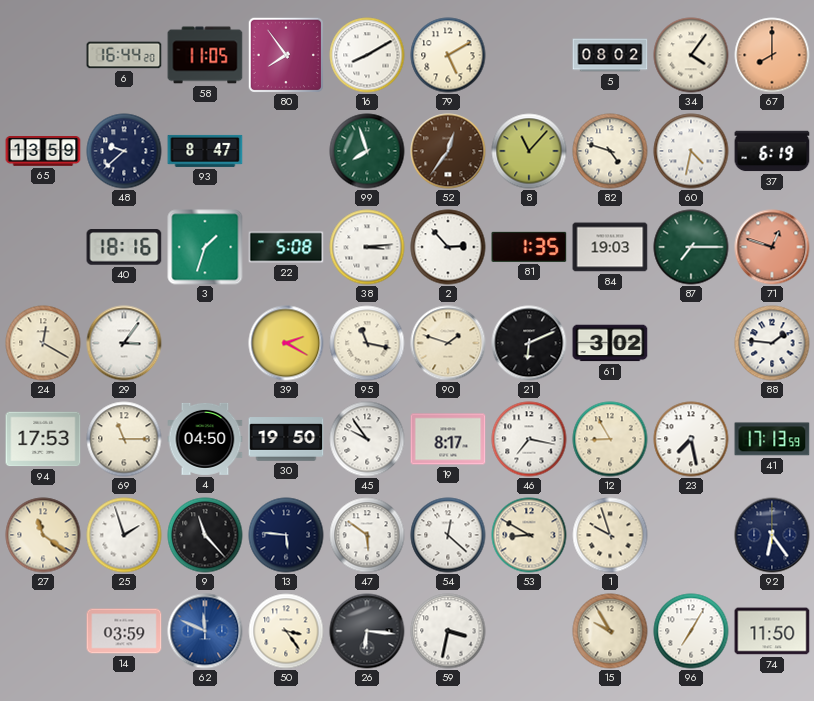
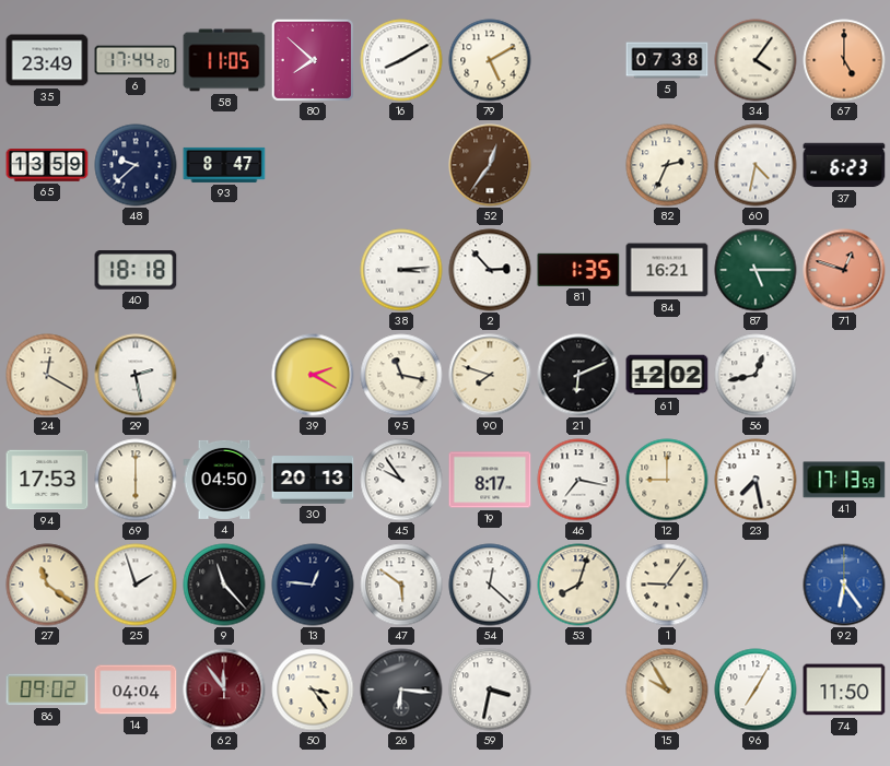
35: none -> 23:49 (47, 60)
6: 16:44 -> 17:44 (136, 60)
80: 7:54 -> 7:52 (313, 60)
5: 08:02 -> 07:38 (667, 60)
67: 8:00 -> 5:00 (844, 60)
99: 7:57 -> none (367, 151)
8: 11:07 -> none (529, 151)
82: 4:48 -> 2:34 (667, 165)
37: 6:19 -> 6:23 (844, 165)
40: 18:16 -> 18:18 (136, 270)
3: 1:33 -> none (205, 247)
22: 5:08 -> none (286, 247)
84: 19:03 -> 16:21 (667, 270)
87: 7:15 -> 5:15 (756, 270)
29: 3:06 -> 2:28 (136, 375)
90: 1:48 -> 7:48 (490, 375)
61: 3:02 -> 12:02 (667, 375)
56: none -> 12:43 (756, 375)
88: 1:46 -> none (772, 343)
69: 11:15 -> 6:00 (136, 480)
30: 19:50 -> 20:13 (313, 480)
12: 8:55 -> 9:00 (667, 480)
13: 5:46 -> 12:46 (313, 585)
53: 8:50 -> 8:03 (578, 585)
1: 9:57 -> 9:06 (667, 585)
92 dial: navy -> blue (844, 585)
86: none -> 09:02 (47, 690)
14: 03:59 -> 04:04 (136, 690)
62: 11:49 -> 11:54 (224, 690)
62 dial: blue -> burgundy (224, 690)
